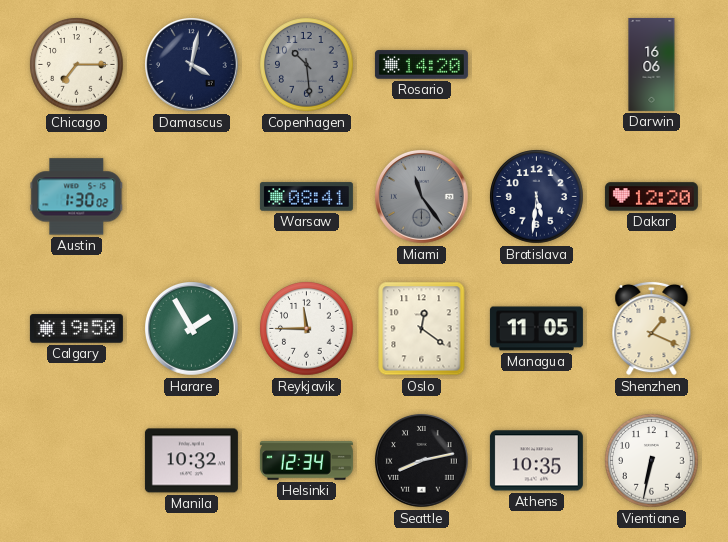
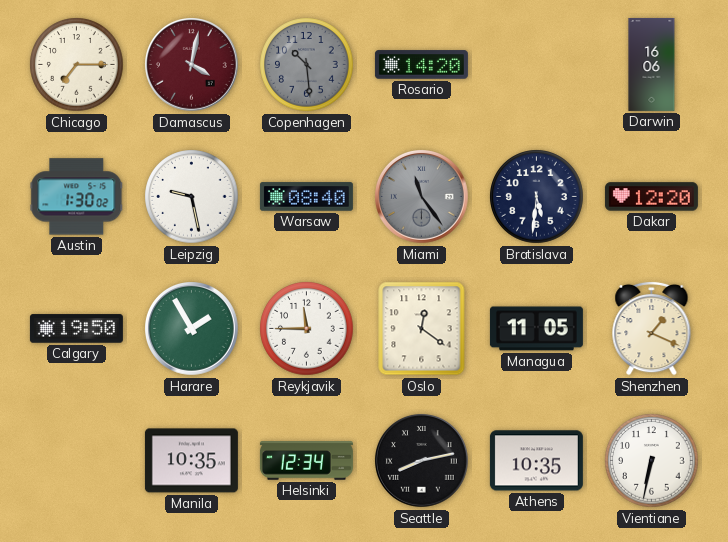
Damascus dial: navy -> burgundy (192, 65)
Leipzig: none -> 9:28 (192, 197)
Warsaw: 08:41 -> 08:40 (306, 197)
Manila: 10:32 -> 10:35 (191, 461)
